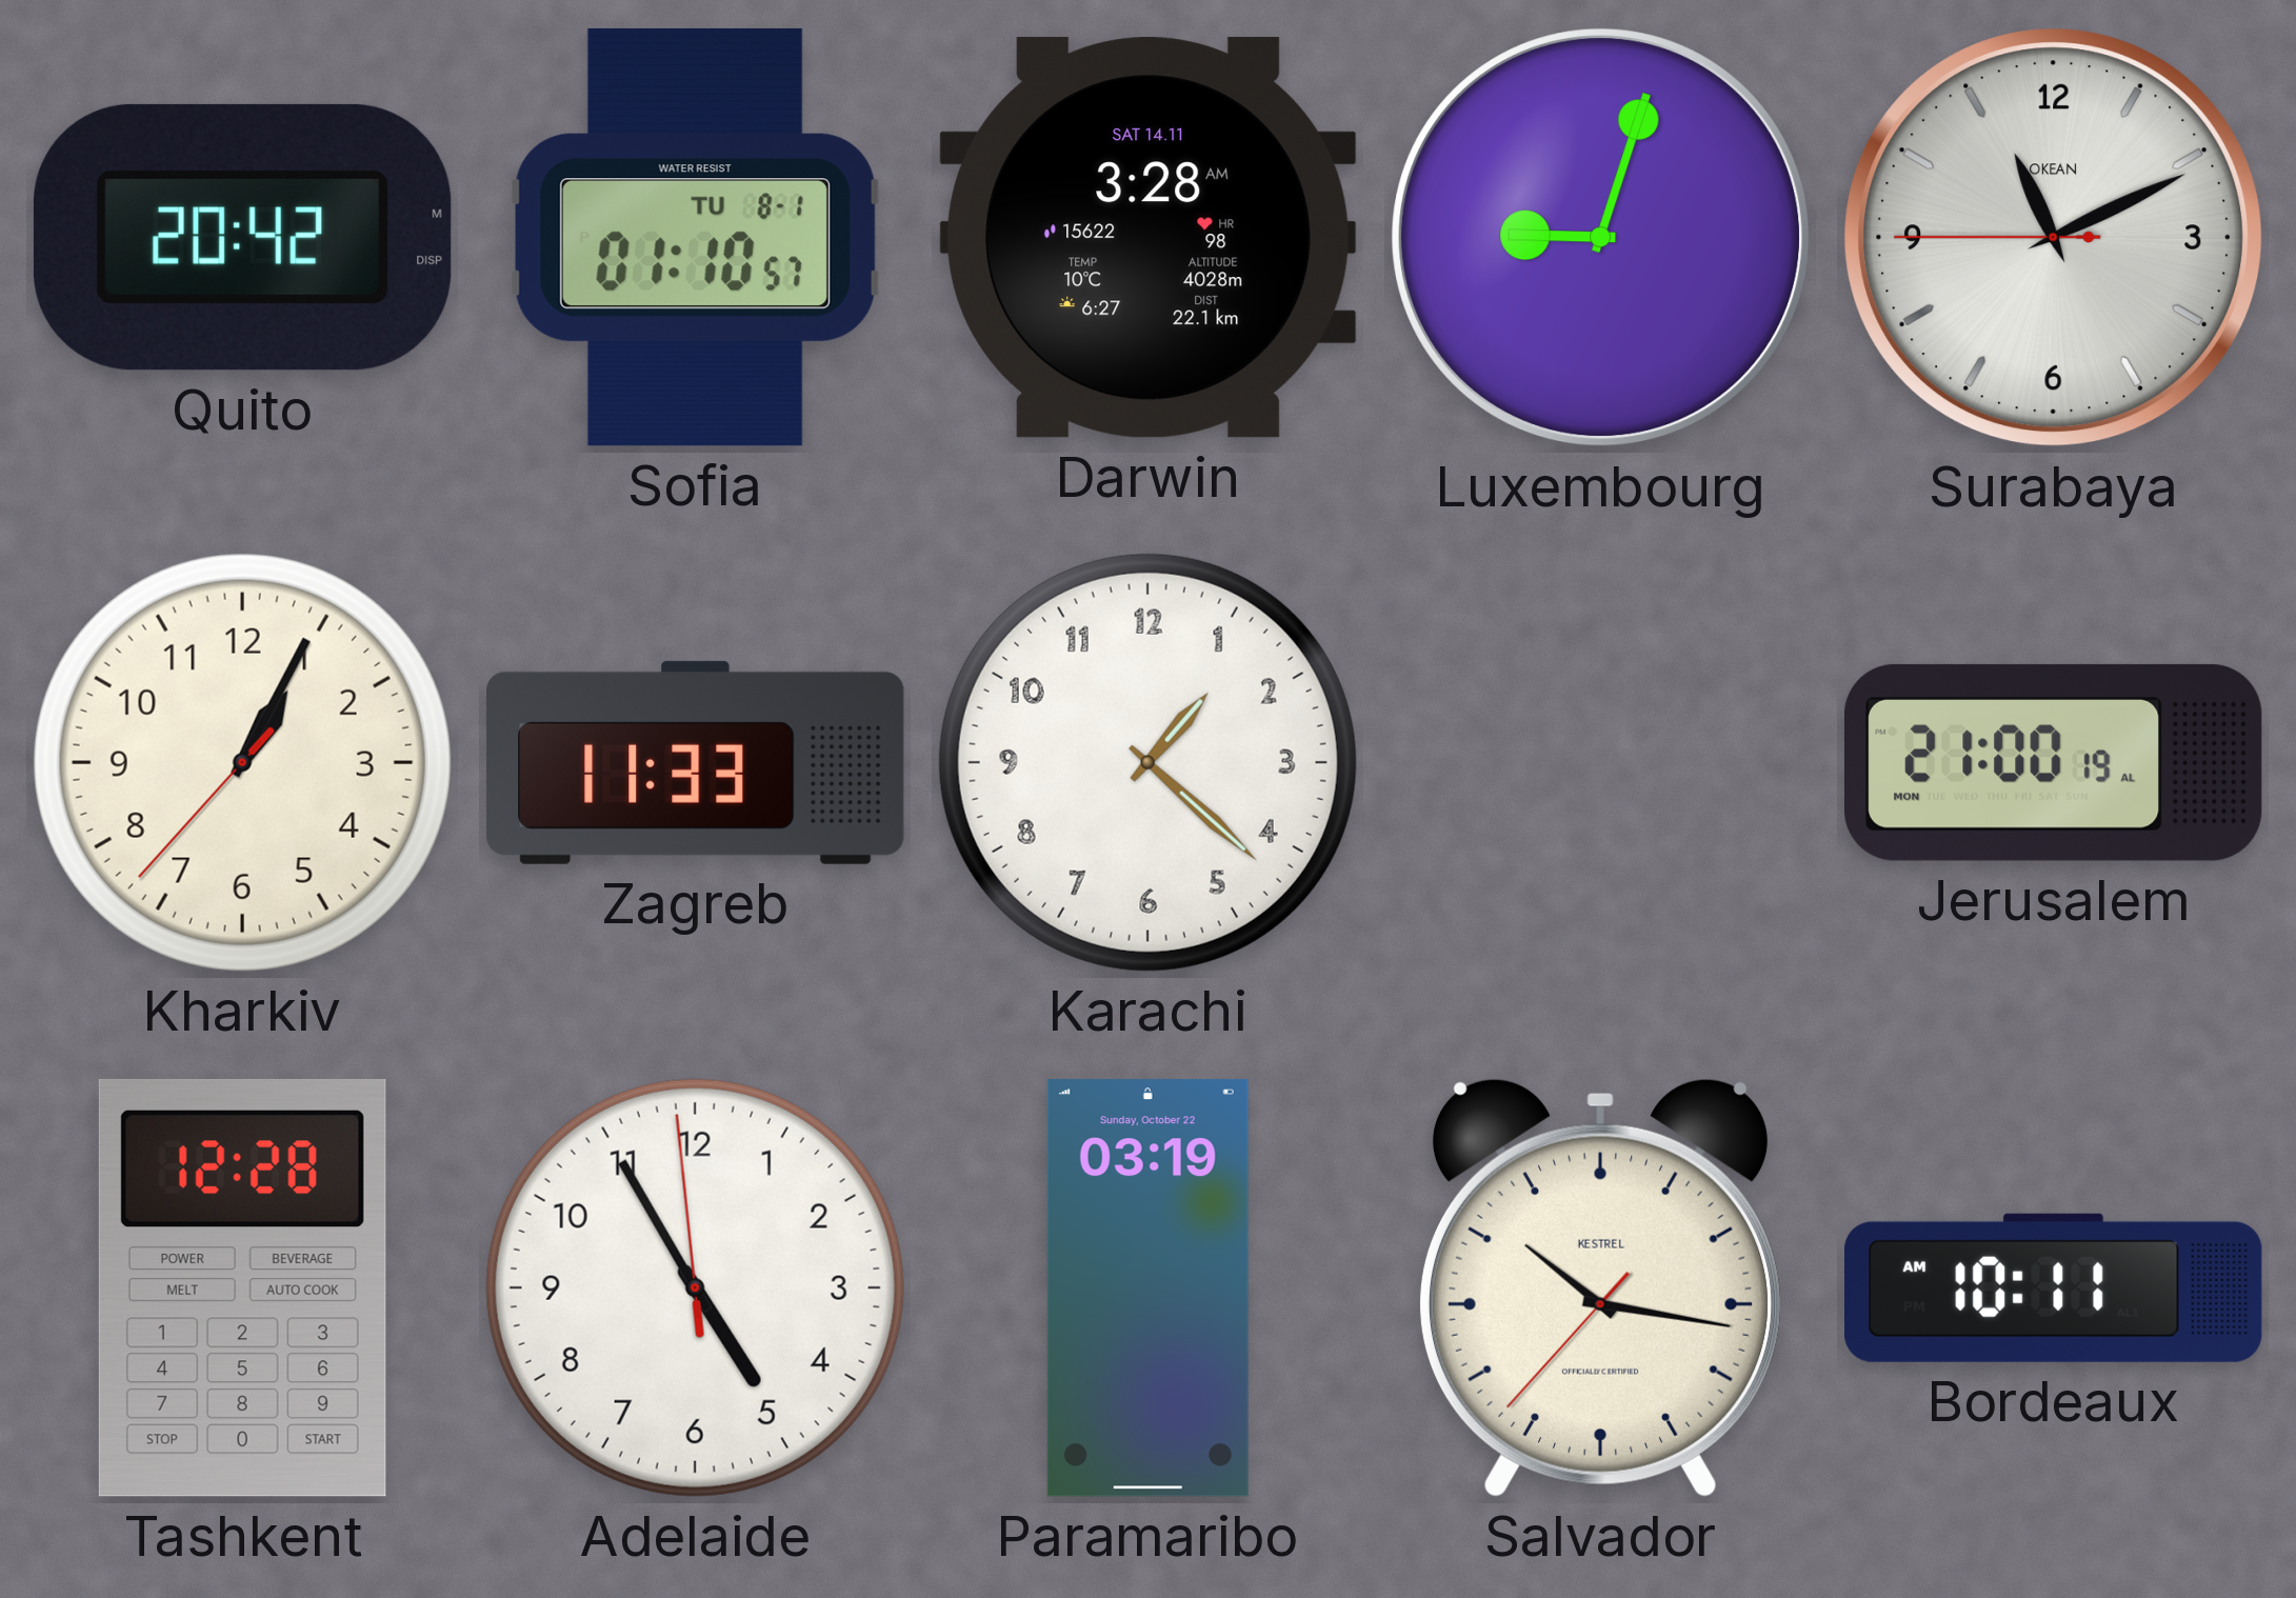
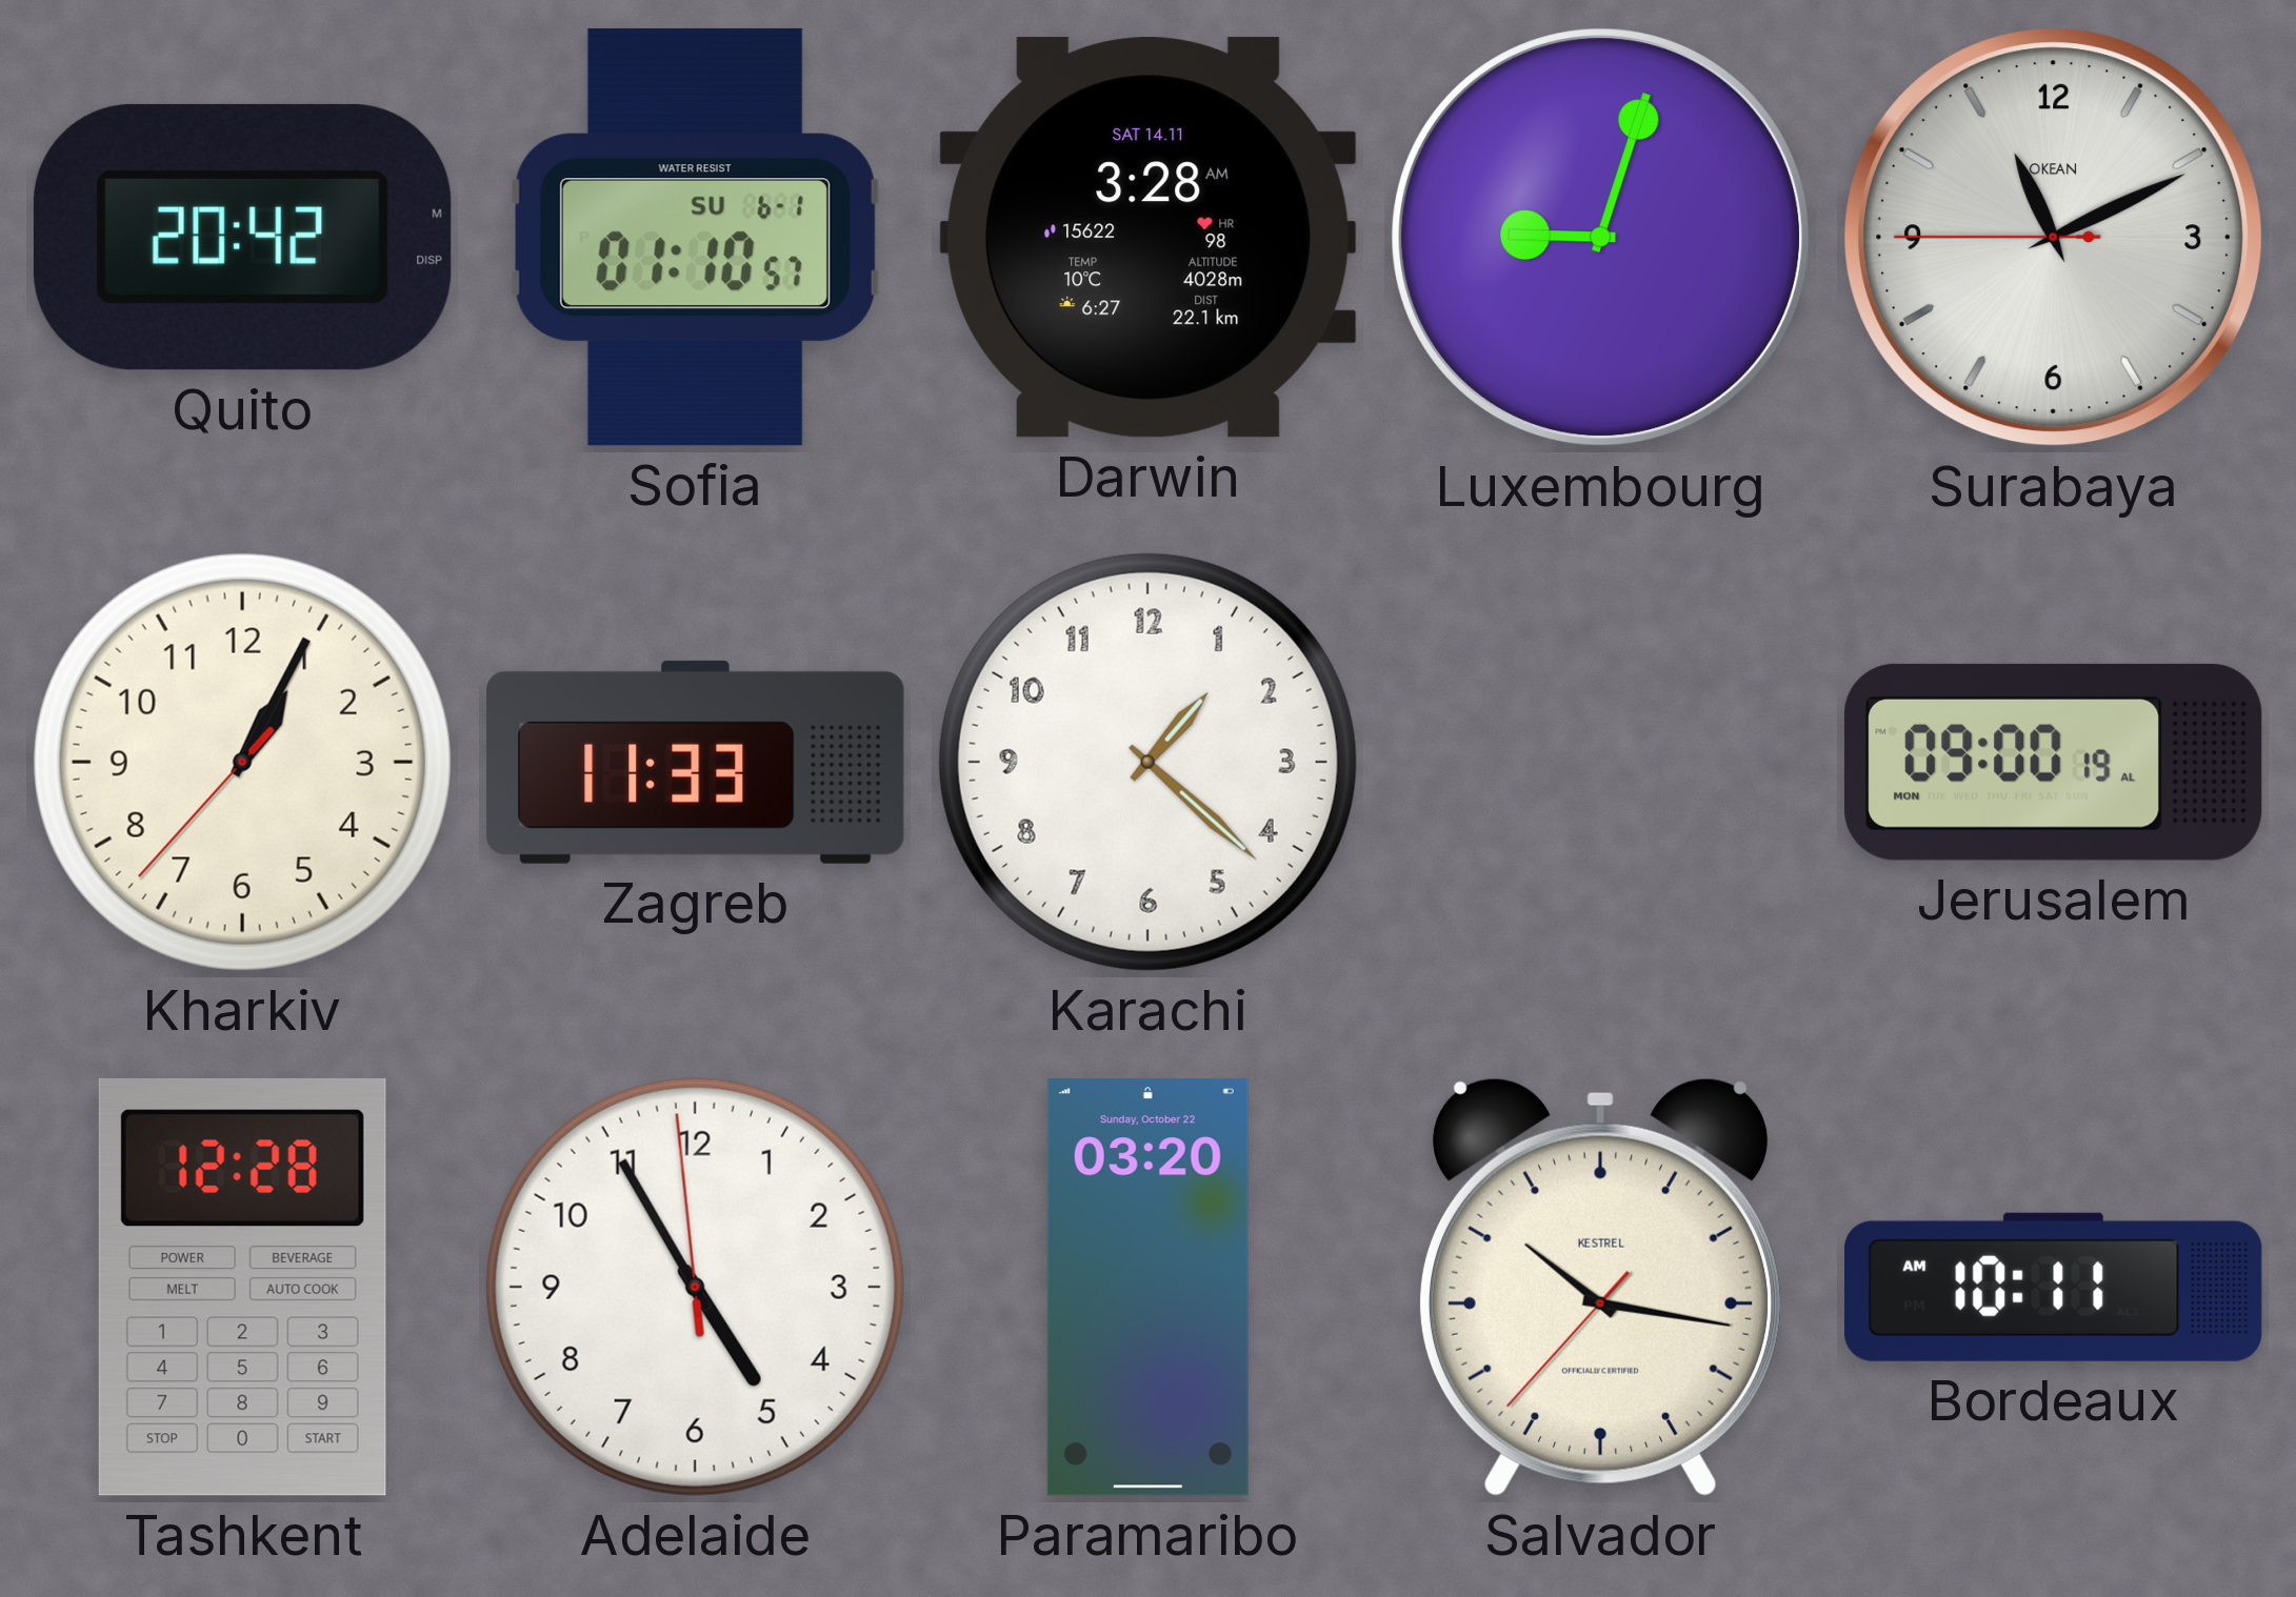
Sofia date: TU 8-1 -> SU 6-1 (695, 237)
Jerusalem: 21:00 -> 09:00 (2053, 762)
Paramaribo: 03:19 -> 03:20 (1147, 1288)
